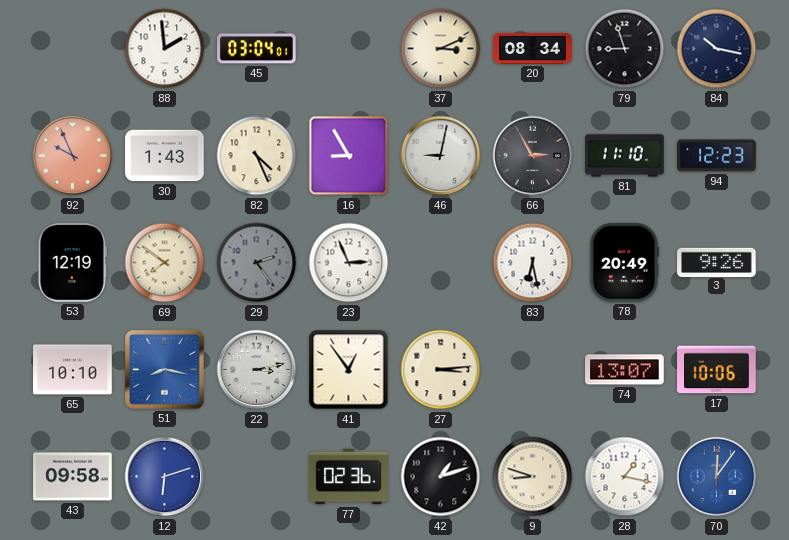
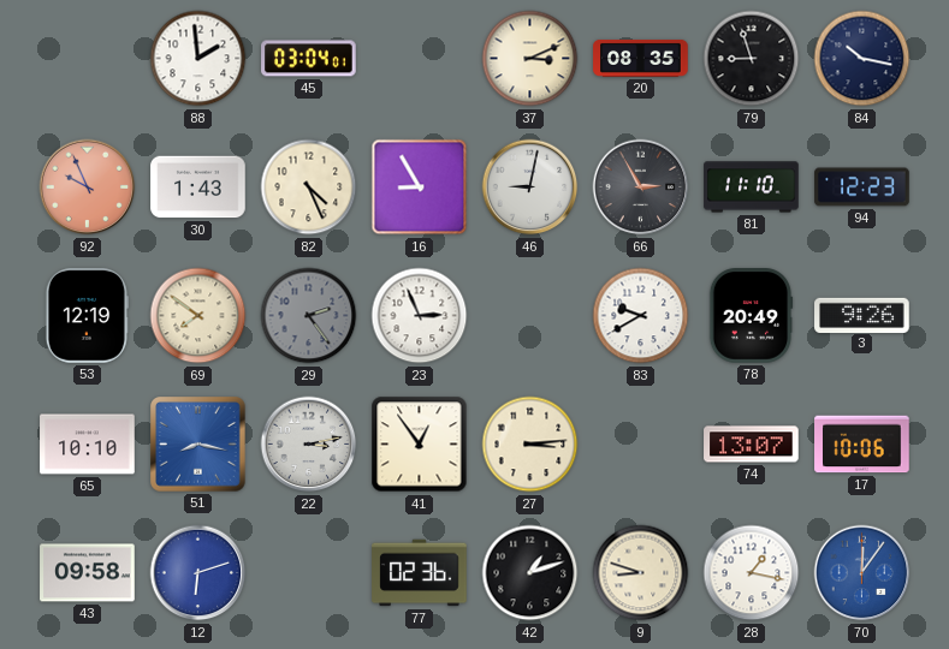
20: 08:34 -> 08:35 (641, 58)
83: 6:28 -> 9:40 (641, 316)
